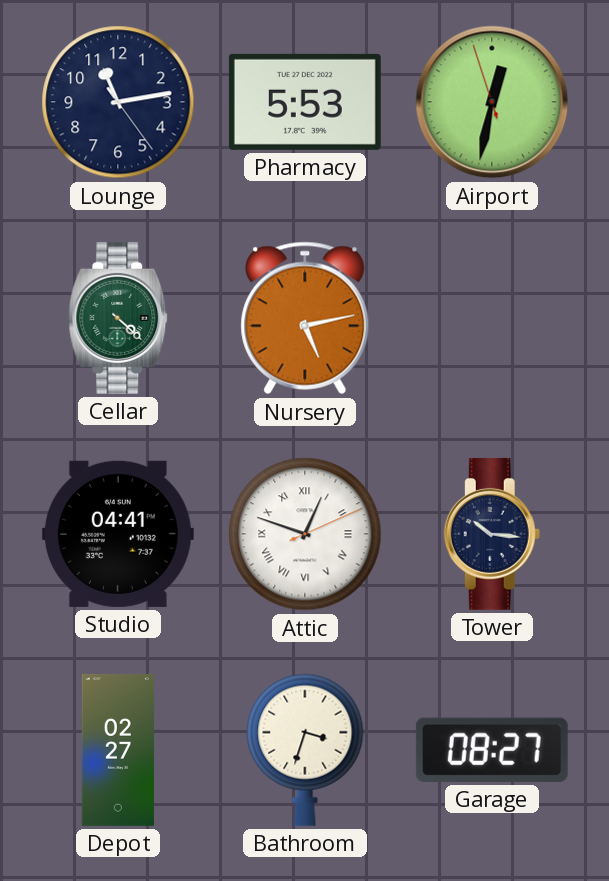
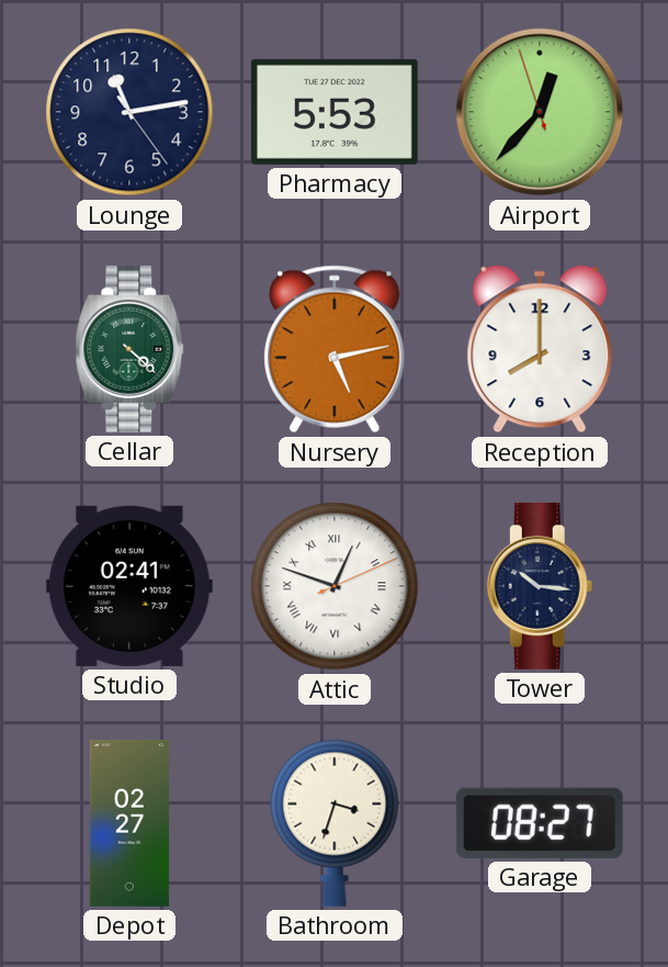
Airport: 12:31 -> 12:36 (540, 112)
Reception: none -> 8:00 (540, 349)
Studio: 04:41 -> 02:41 (129, 586)
